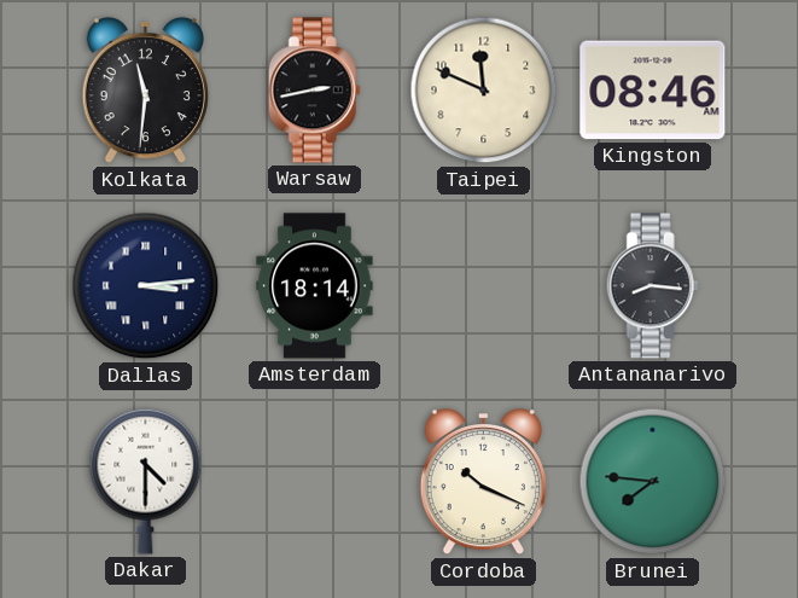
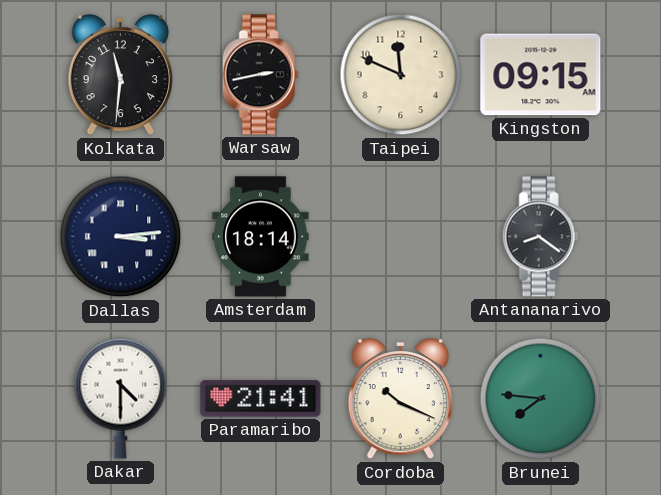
Kingston: 08:46 -> 09:15 (541, 75)
Antananarivo: 8:16 -> 8:21 (540, 237)
Paramaribo: none -> 21:41 (261, 399)
